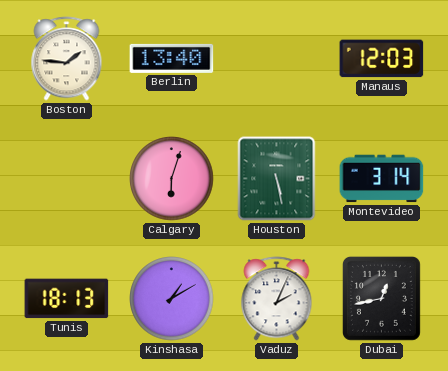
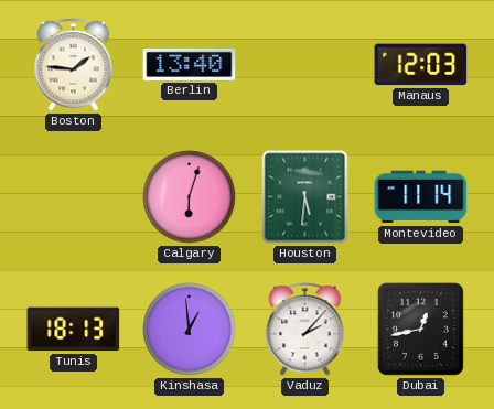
Houston: 5:28 -> 5:31 (305, 197)
Montevideo: 3:14 -> 11:14 (421, 197)
Kinshasa: 1:10 -> 12:59 (190, 330)
Vaduz: 2:04 -> 2:07 (305, 330)
